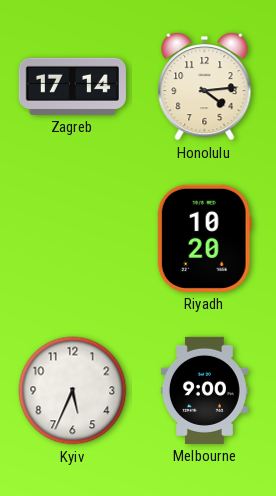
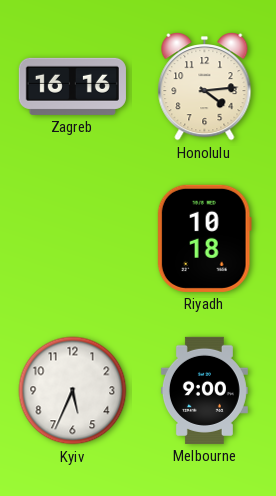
Zagreb: 17:14 -> 16:16 (72, 86)
Riyadh: 10:20 -> 10:18 (204, 238)
